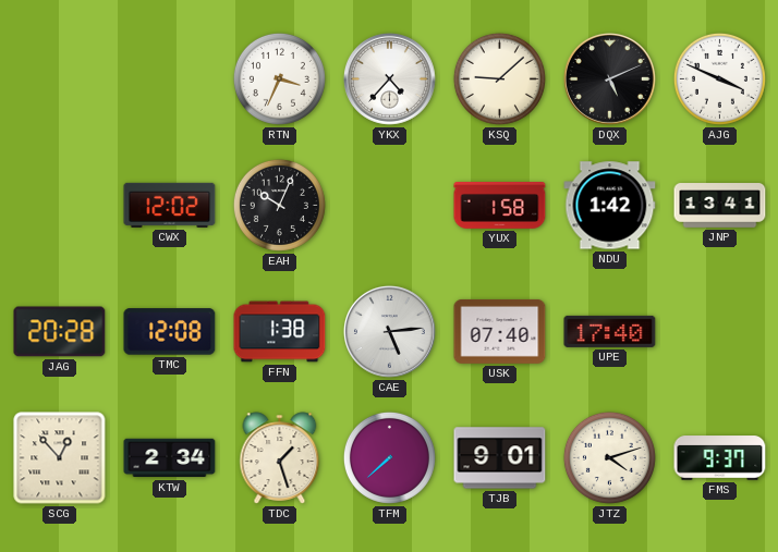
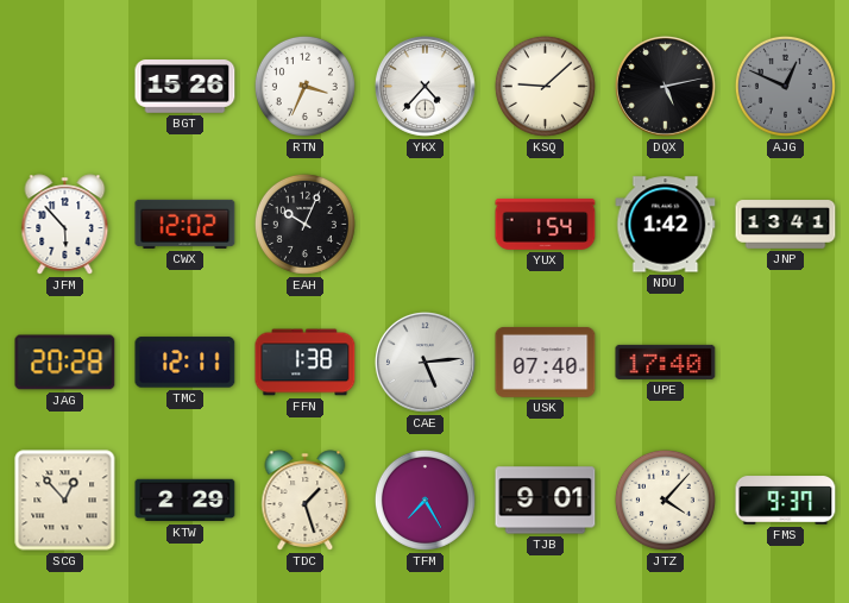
BGT: none -> 15:26 (185, 87)
DQX: 5:11 -> 5:13 (665, 86)
AJG: 3:49 -> 12:49 (785, 86)
AJG dial: white -> grey (785, 86)
JFM: none -> 5:53 (65, 225)
YUX: 1:58 -> 1:54 (546, 225)
TMC: 12:08 -> 12:11 (185, 363)
KTW: 2:34 -> 2:29 (185, 501)
TFM: 7:38 -> 7:25 (424, 500)
JTZ: 4:12 -> 4:07 (665, 500)
